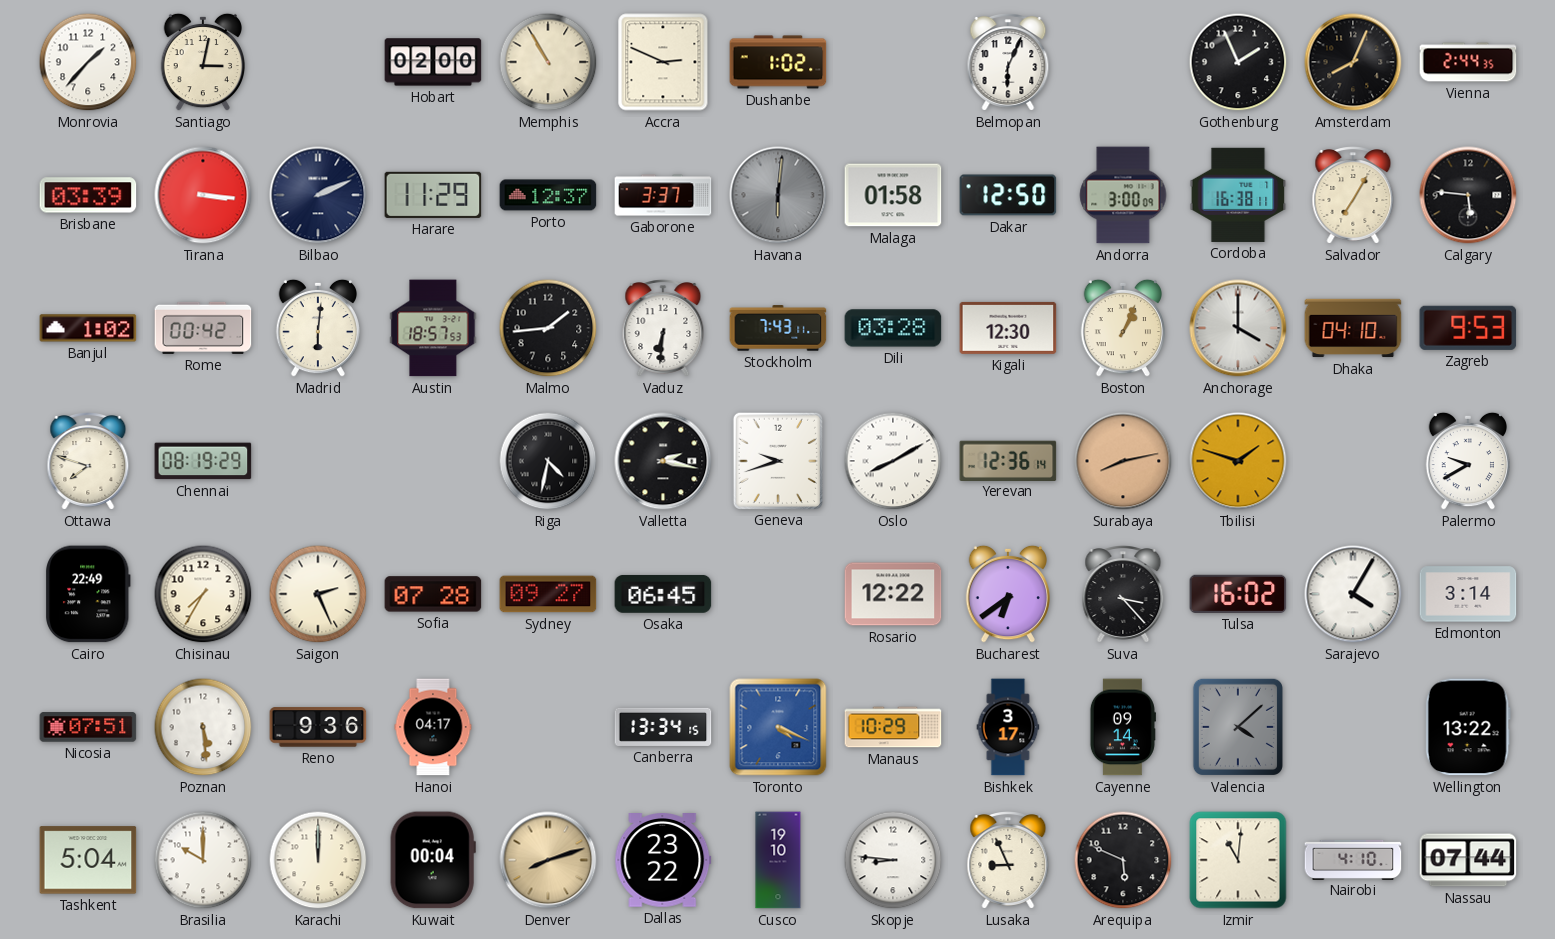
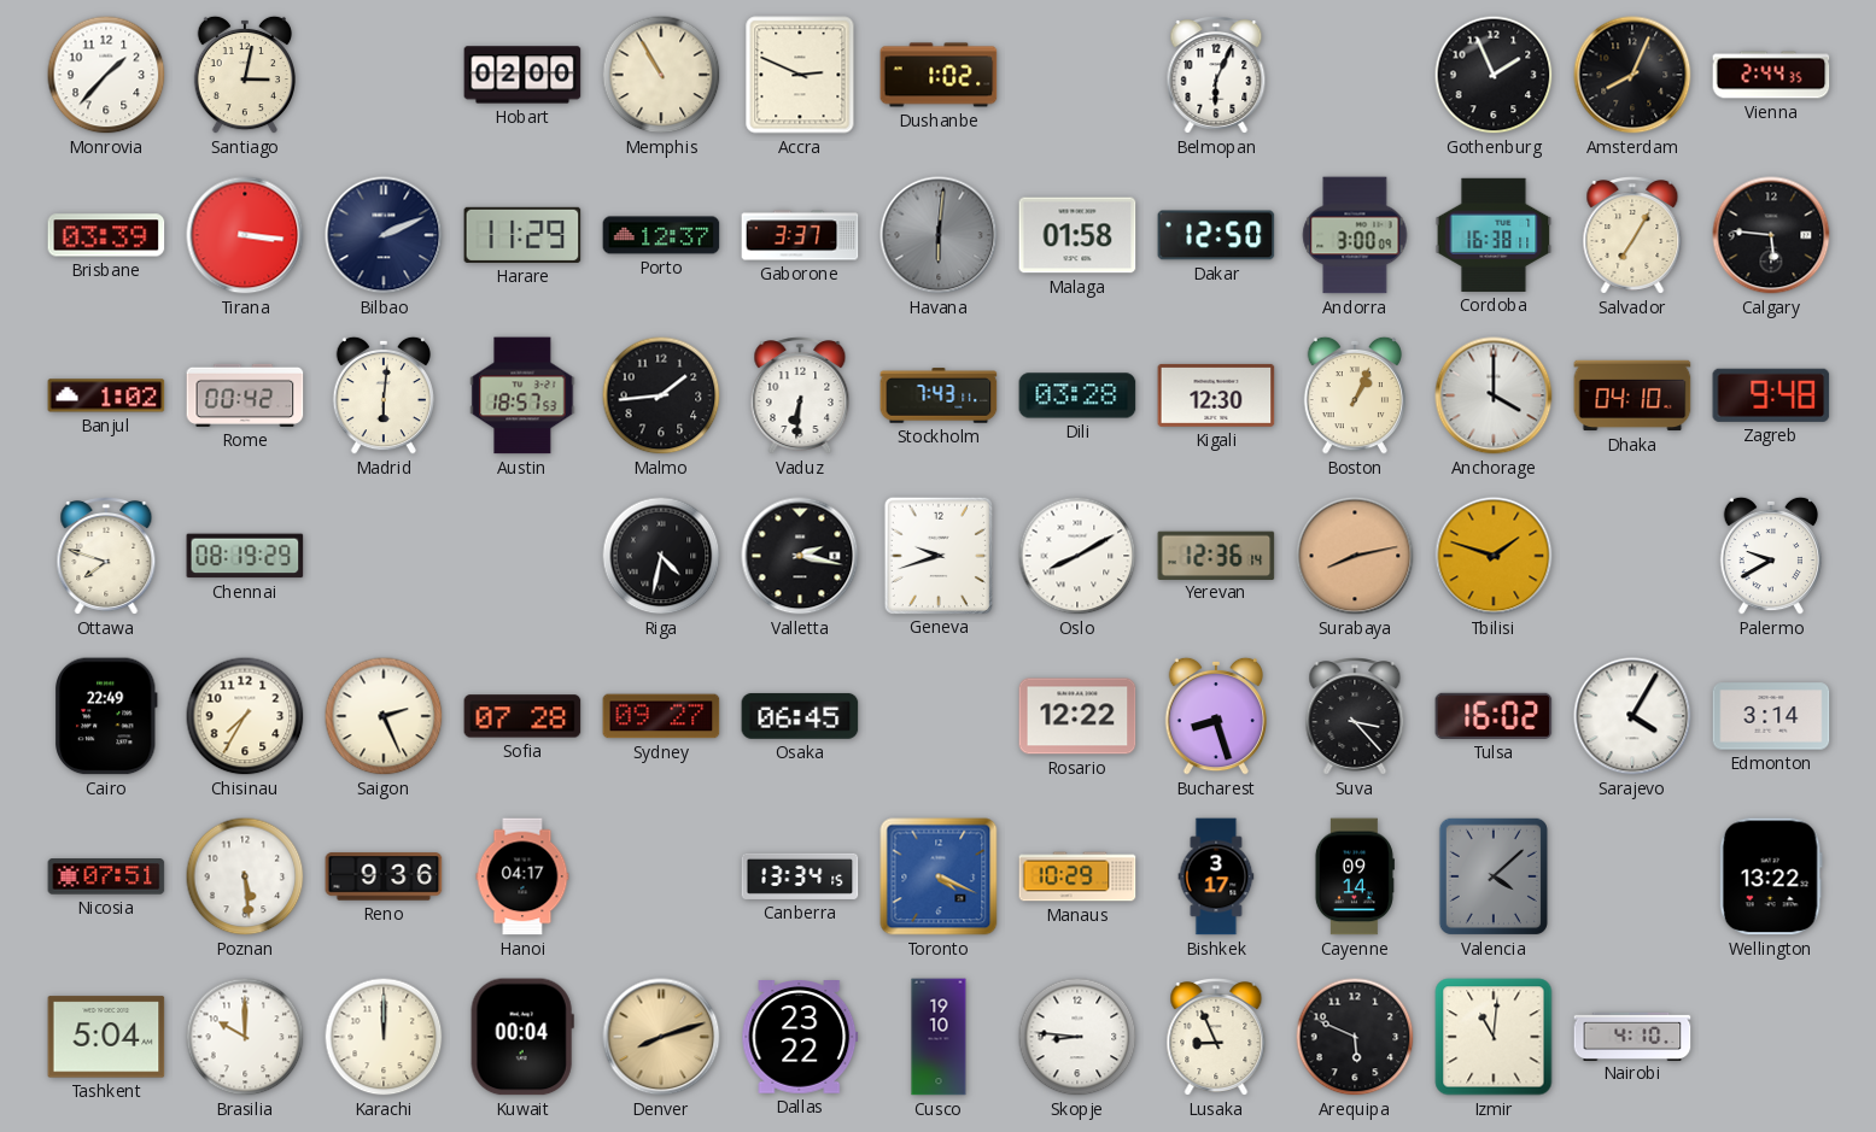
Zagreb: 9:53 -> 9:48 (1771, 395)
Bucharest: 6:39 -> 8:27 (1215, 716)
Nassau: 07:44 -> none (1468, 860)
